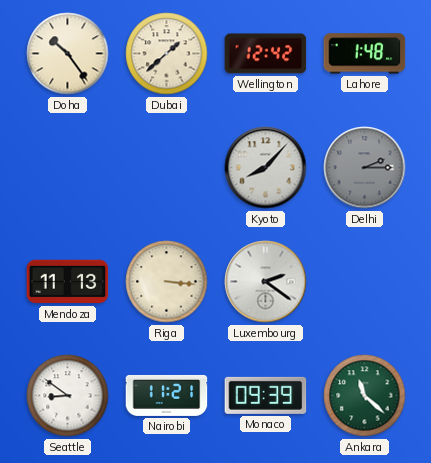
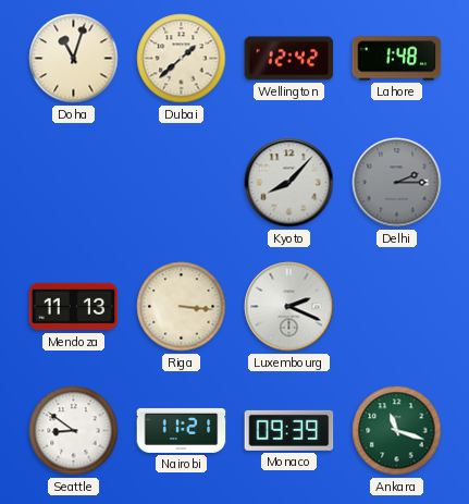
Doha: 10:24 -> 11:03 (74, 59)
Luxembourg: 2:21 -> 2:19 (289, 307)
Ankara: 11:22 -> 11:18 (397, 431)
